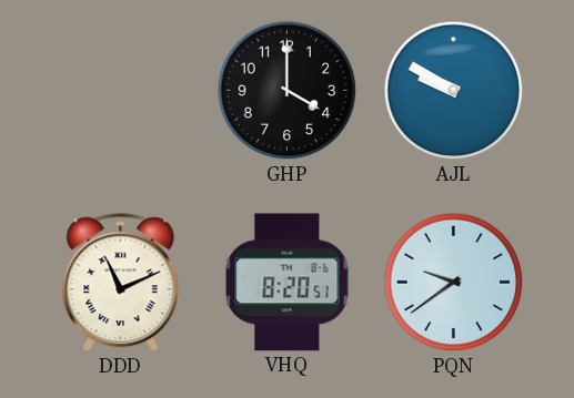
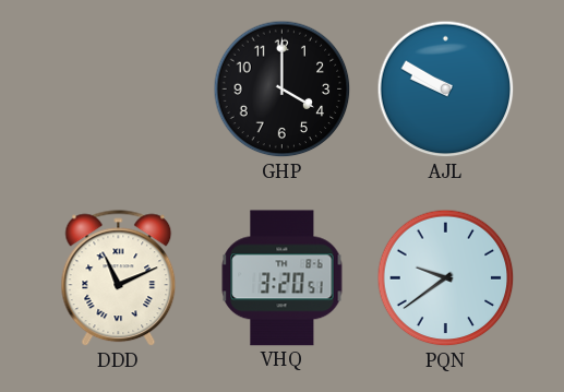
VHQ: 8:20 -> 3:20 (283, 278)
